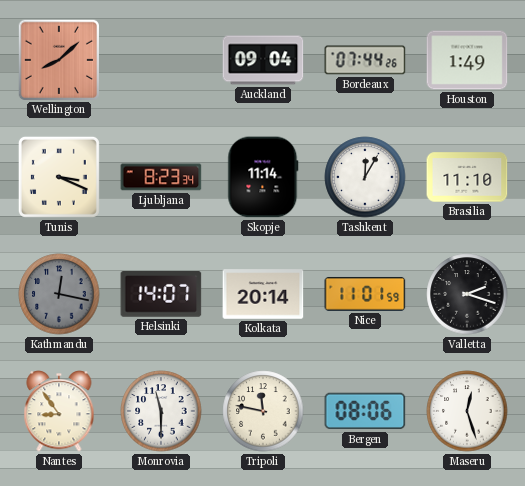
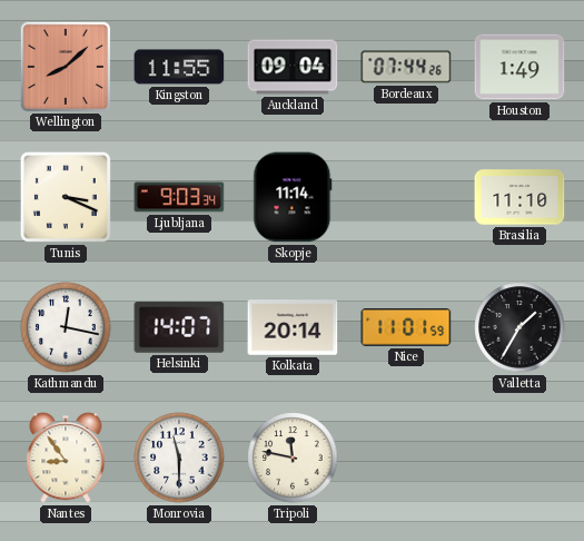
Kingston: none -> 11:55 (179, 67)
Ljubljana: 8:23 -> 9:03 (179, 197)
Tashkent: 12:05 -> none (365, 177)
Kathmandu dial: grey -> white (66, 327)
Valletta: 2:18 -> 1:35 (519, 327)
Bergen: 08:06 -> none (365, 411)
Maseru: 12:27 -> none (467, 411)
